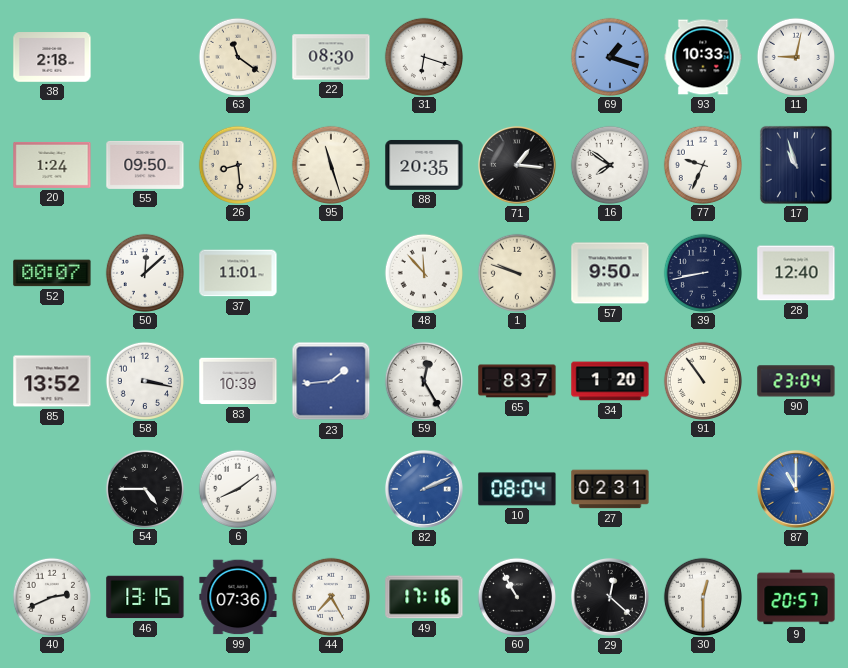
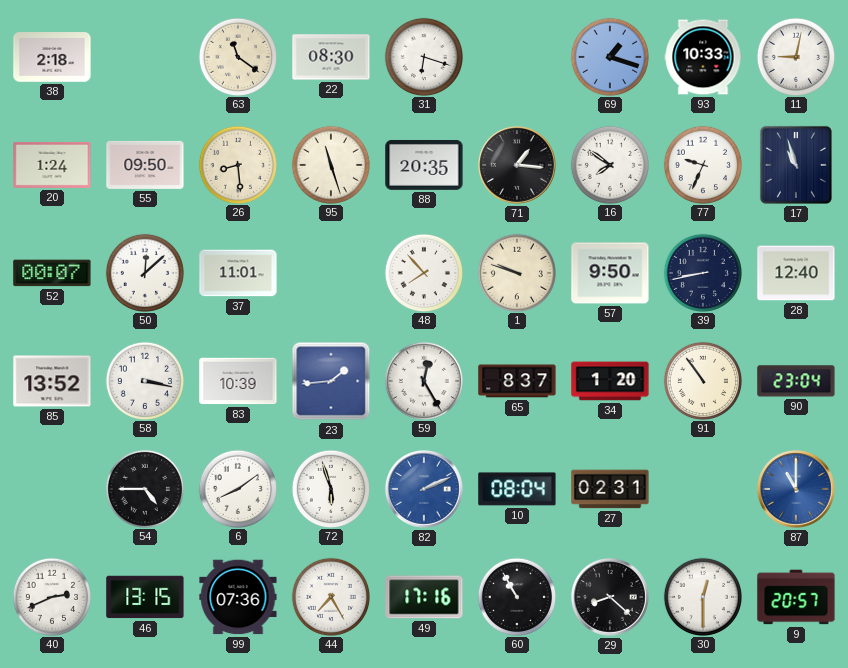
48: 11:53 -> 7:53 (423, 272)
72: none -> 5:57 (330, 488)
29: 12:22 -> 8:22 (610, 597)
